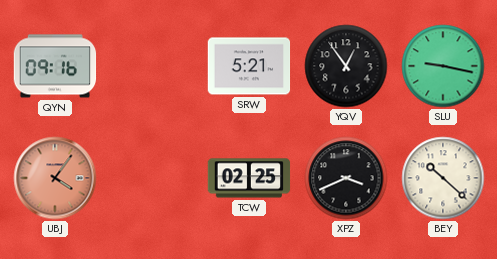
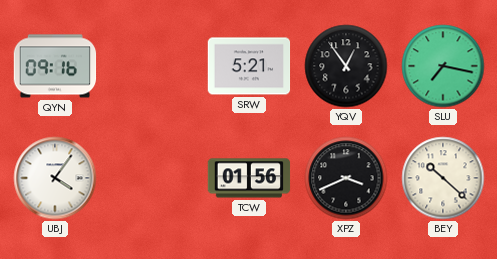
SLU: 9:17 -> 7:17 (443, 66)
UBJ dial: salmon -> white (55, 178)
TCW: 02:25 -> 01:56 (249, 178)
